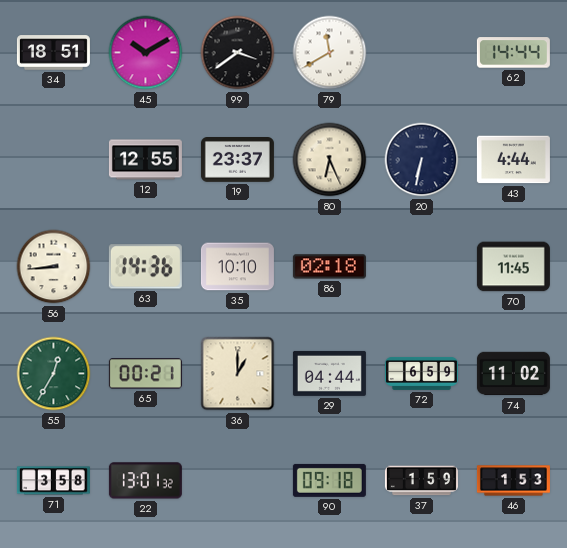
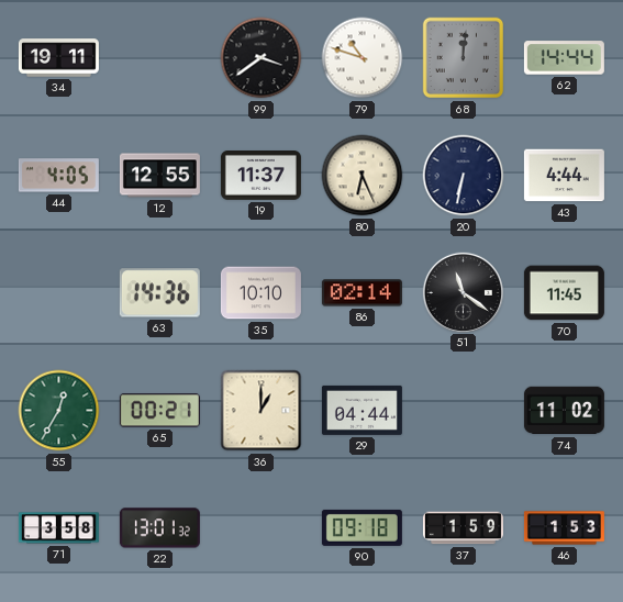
34: 18:51 -> 19:11 (58, 58)
45: 10:10 -> none (146, 53)
79: 11:40 -> 10:48 (363, 58)
68: none -> 12:01 (464, 58)
44: none -> 4:05 (58, 176)
19: 23:37 -> 11:37 (260, 176)
56: 8:44 -> none (54, 267)
86: 02:18 -> 02:14 (361, 293)
51: none -> 11:21 (463, 292)
72: 6:59 -> none (421, 373)
